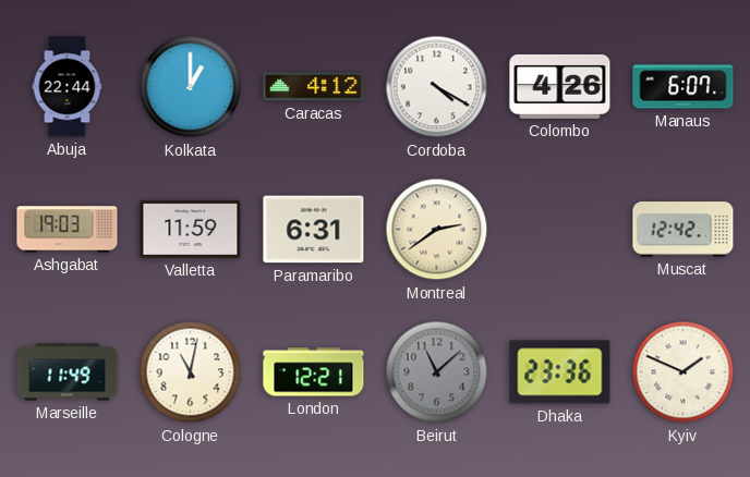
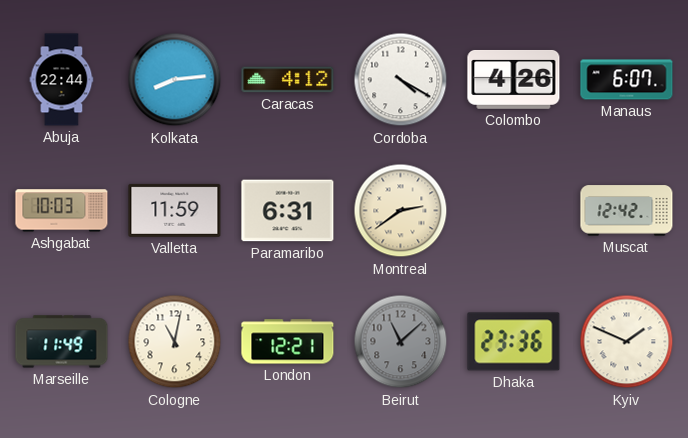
Kolkata: 1:00 -> 8:14 (175, 80)
Ashgabat: 19:03 -> 10:03 (62, 211)
